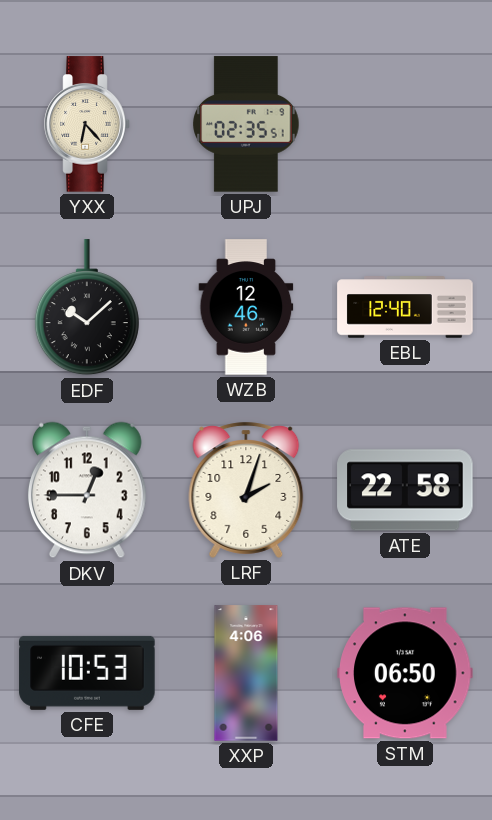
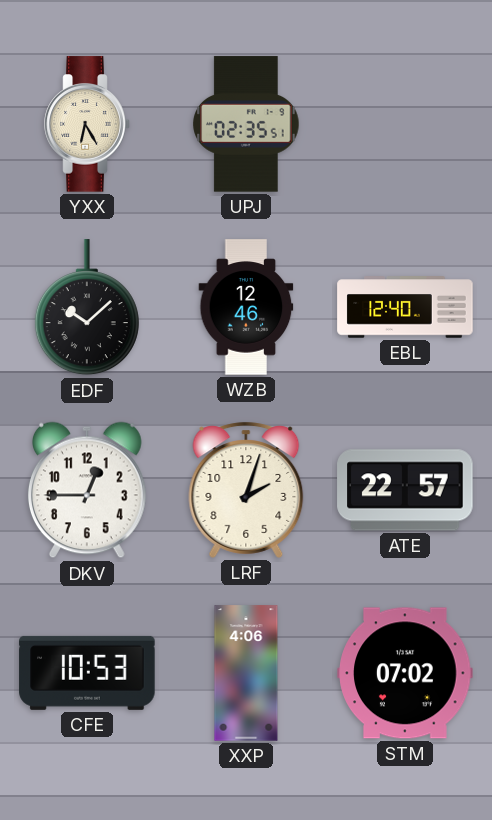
YXX: 6:23 -> 6:25 (87, 124)
ATE: 22:58 -> 22:57 (405, 490)
STM: 06:50 -> 07:02 (405, 673)
